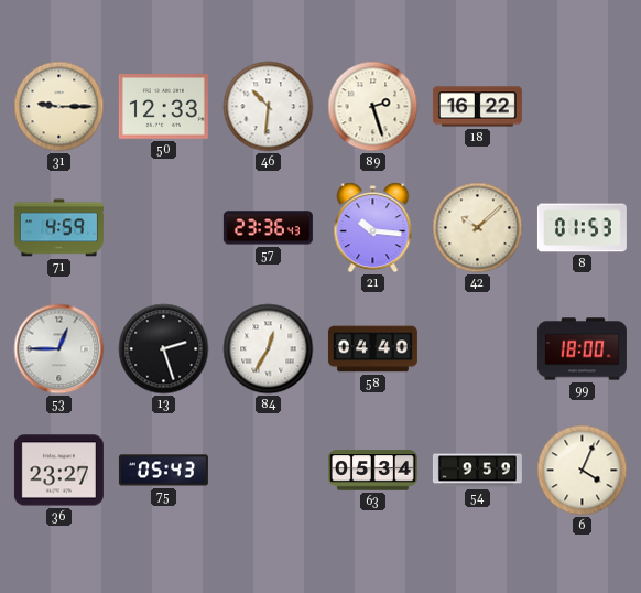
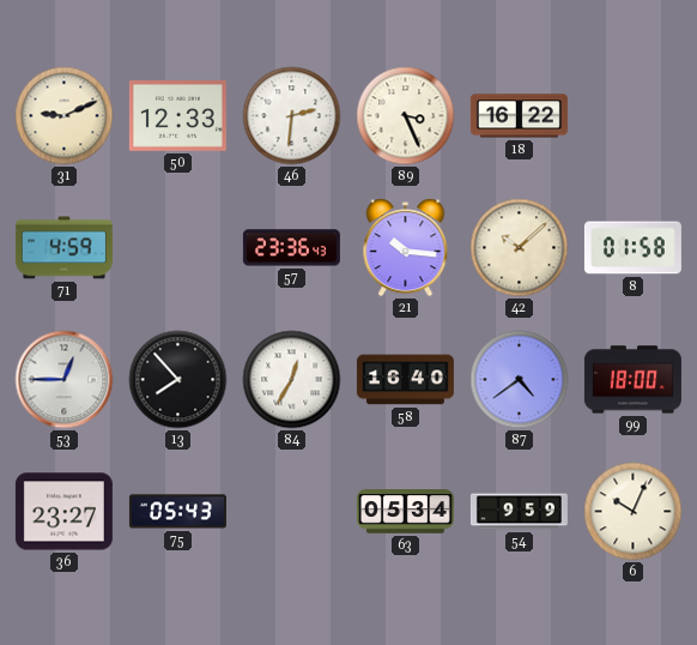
31: 9:15 -> 9:11 (65, 116)
46: 10:31 -> 2:31 (292, 116)
89: 2:27 -> 3:26 (406, 116)
8: 01:53 -> 01:58 (632, 248)
13: 2:27 -> 7:53 (178, 380)
58: 04:40 -> 16:40 (405, 380)
87: none -> 4:39 (520, 380)
6: 4:04 -> 10:04 (634, 512)
